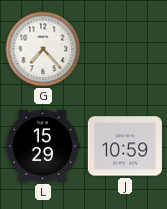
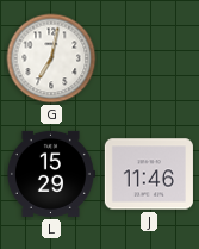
G: 7:23 -> 7:02 (51, 58)
J: 10:59 -> 11:46 (149, 174)
